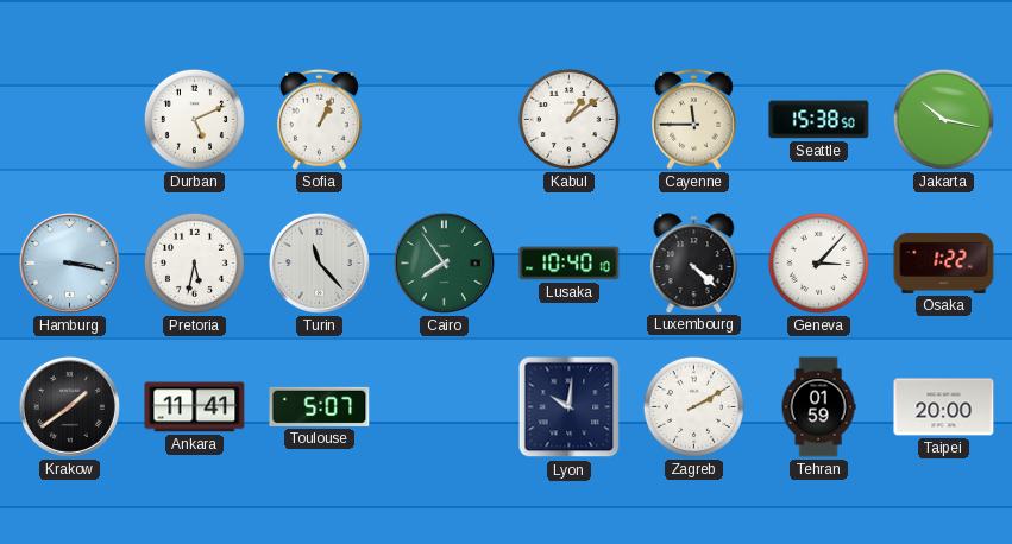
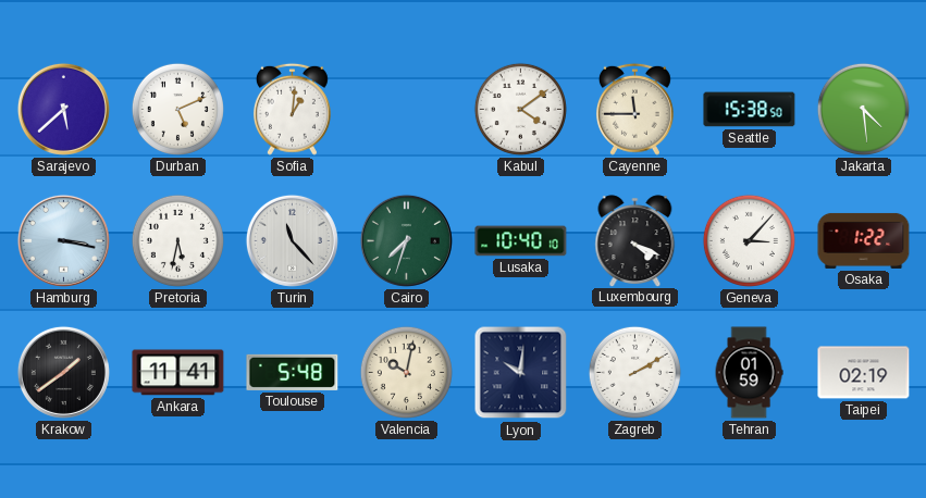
Sarajevo: none -> 5:38 (63, 109)
Sofia: 1:04 -> 1:01 (292, 109)
Kabul: 1:09 -> 4:09 (520, 109)
Jakarta: 10:17 -> 4:29 (863, 109)
Cairo: 7:54 -> 7:33 (406, 240)
Luxembourg: 4:22 -> 4:19 (635, 240)
Toulouse: 5:07 -> 5:48 (293, 372)
Valencia: none -> 10:02 (406, 372)
Taipei: 20:00 -> 02:19 (864, 373)
